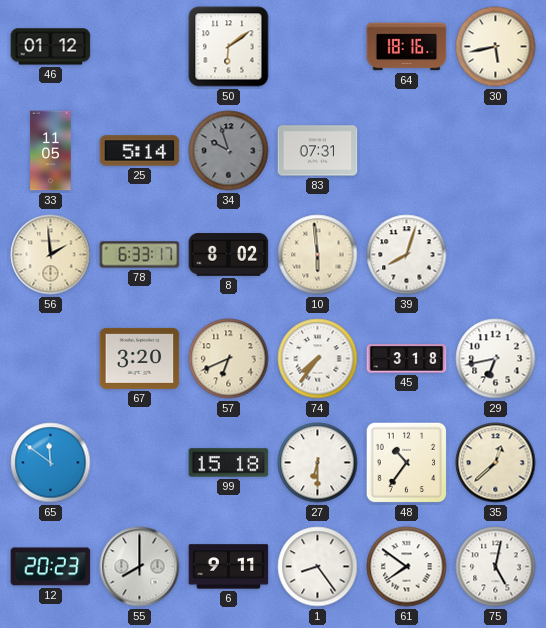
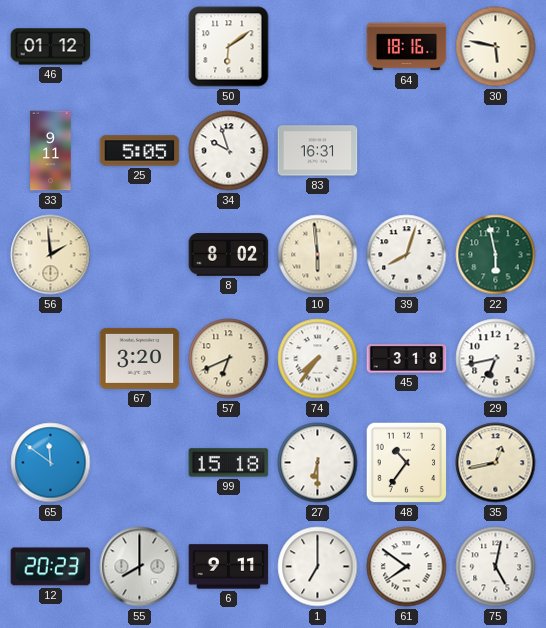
30: 5:43 -> 5:47 (496, 47)
33: 11:05 -> 9:11 (51, 151)
25: 5:14 -> 5:05 (140, 151)
34 dial: grey -> white (229, 151)
83: 07:31 -> 16:31 (318, 151)
78: 6:33 -> none (140, 255)
22: none -> 5:58 (496, 255)
35: 12:38 -> 12:43 (496, 463)
1: 8:24 -> 7:00 (318, 567)
